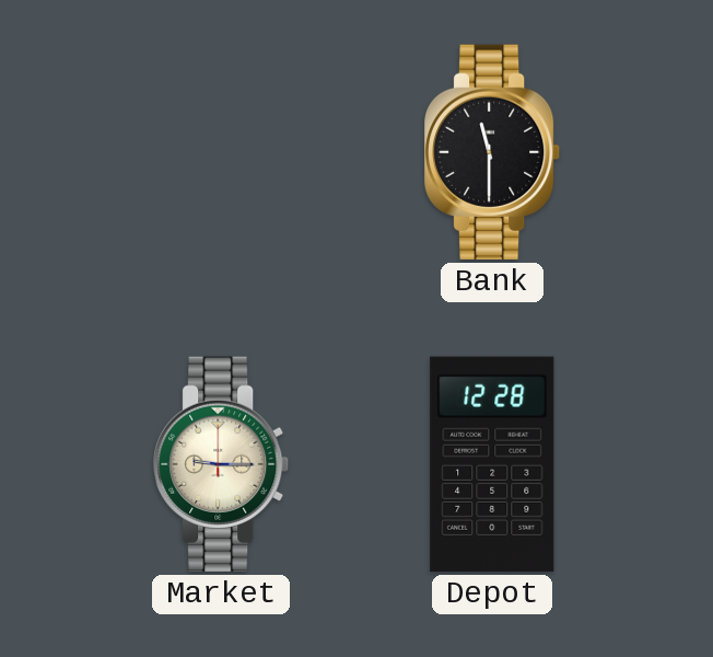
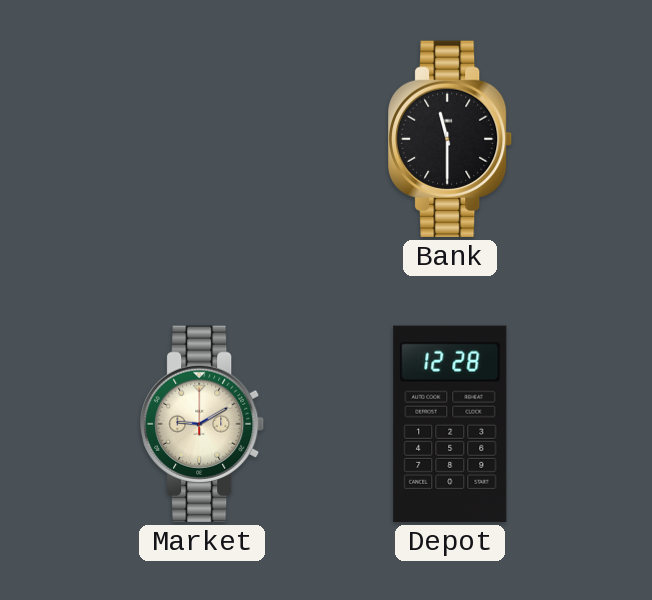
Market: 9:15 -> 9:10 (203, 424)
